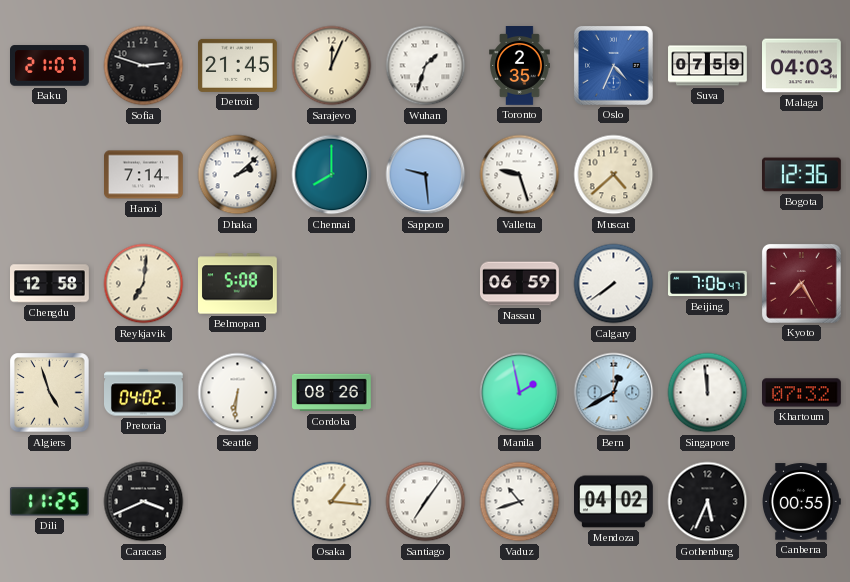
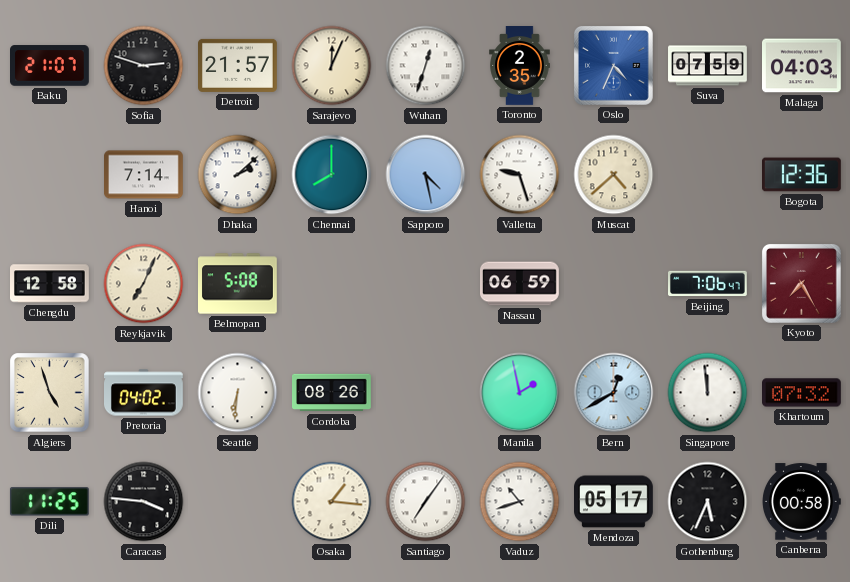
Detroit: 21:45 -> 21:57 (238, 65)
Wuhan: 1:33 -> 12:33 (426, 66)
Sapporo: 9:29 -> 4:28 (426, 175)
Reykjavik: 7:01 -> 7:04 (144, 284)
Calgary: 7:39 -> none (614, 284)
Caracas: 3:41 -> 3:46 (144, 502)
Mendoza: 04:02 -> 05:17 (614, 502)
Canberra: 00:55 -> 00:58 (802, 502)
